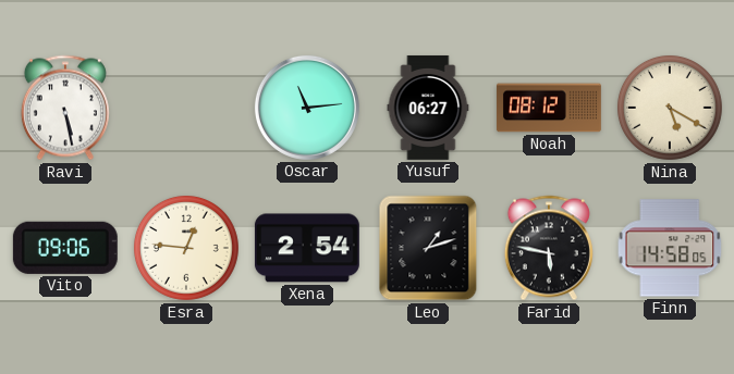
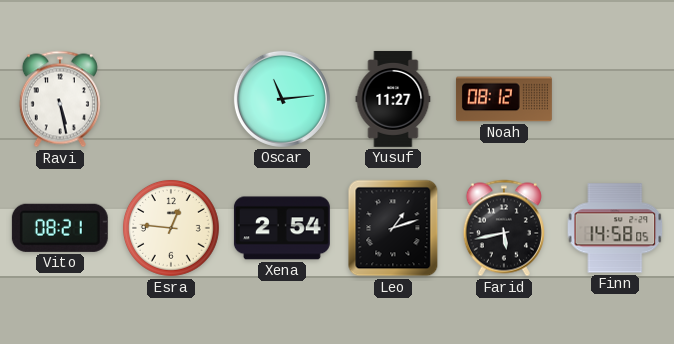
Yusuf: 06:27 -> 11:27 (393, 99)
Nina: 5:20 -> none (670, 108)
Vito: 09:06 -> 08:21 (60, 228)
Farid: 5:47 -> 5:43 (504, 228)
